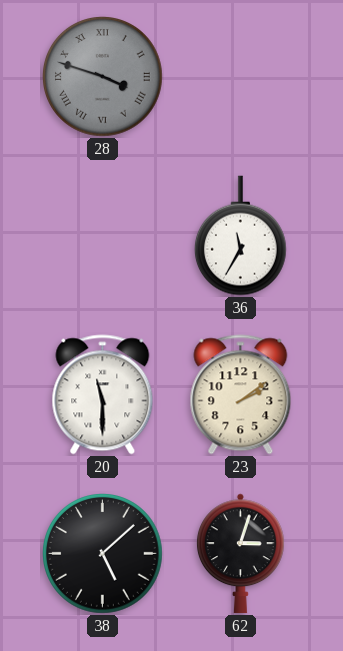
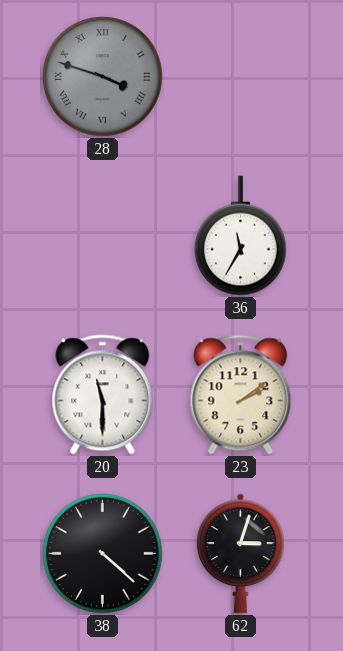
38: 5:08 -> 4:22 (103, 554)
